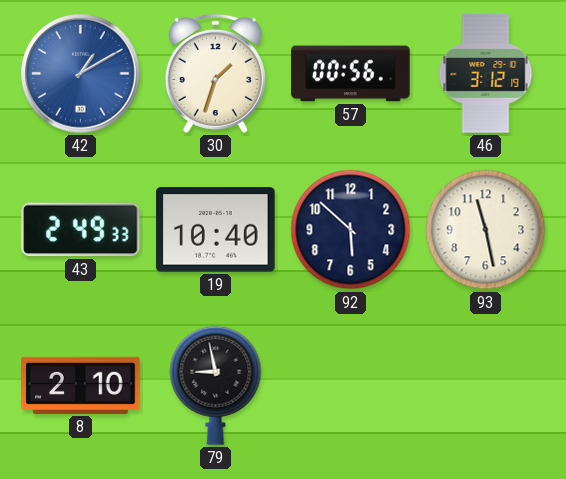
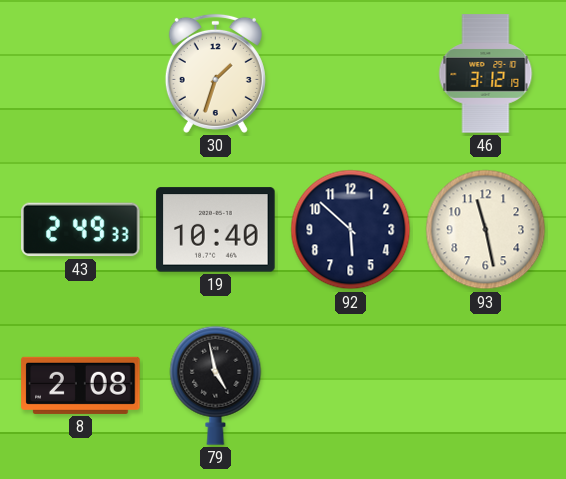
42: 1:10 -> none (81, 74)
57: 00:56 -> none (351, 74)
8: 2:10 -> 2:08 (81, 385)
79: 8:58 -> 4:58 (216, 385)
